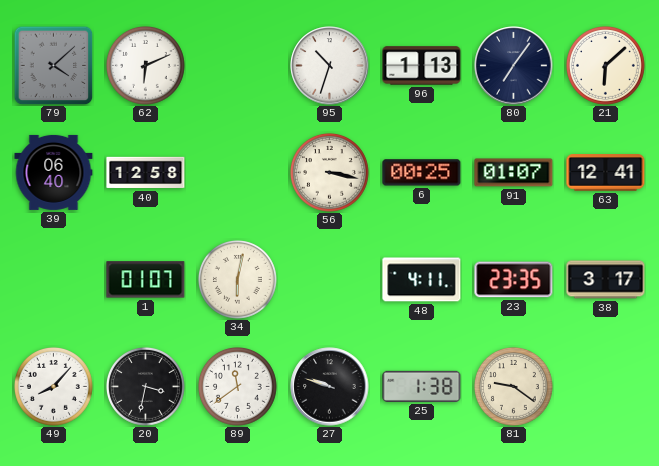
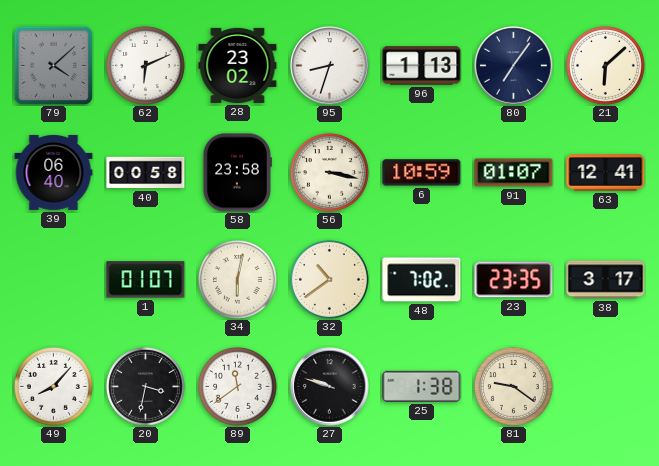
28: none -> 23:02 (238, 65)
95: 10:33 -> 8:33 (330, 66)
40: 12:58 -> 00:58 (146, 173)
58: none -> 23:58 (237, 173)
6: 00:25 -> 10:59 (422, 173)
32: none -> 10:39 (329, 279)
48: 4:11 -> 7:02 (422, 280)
